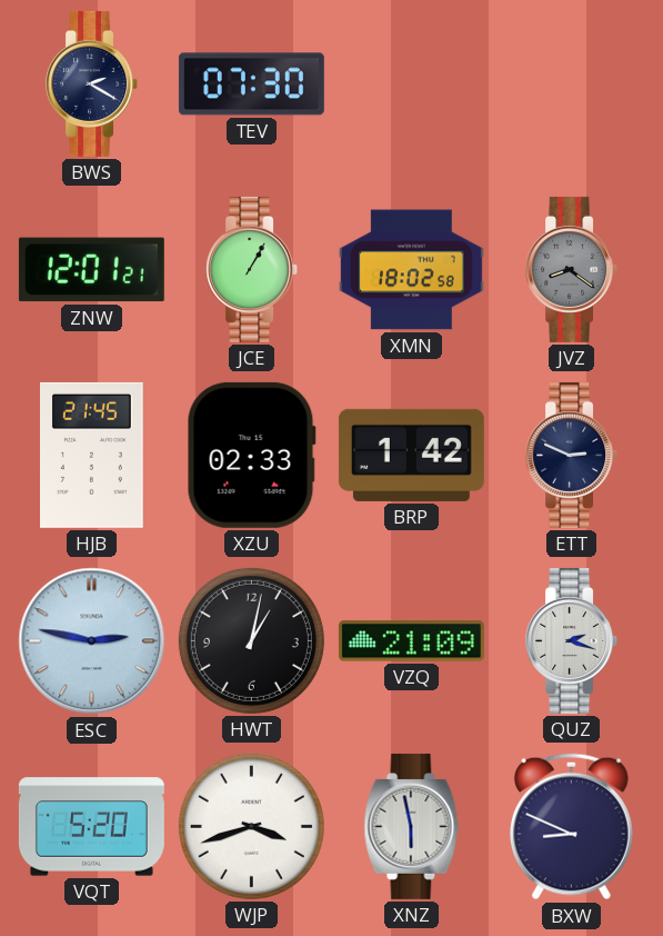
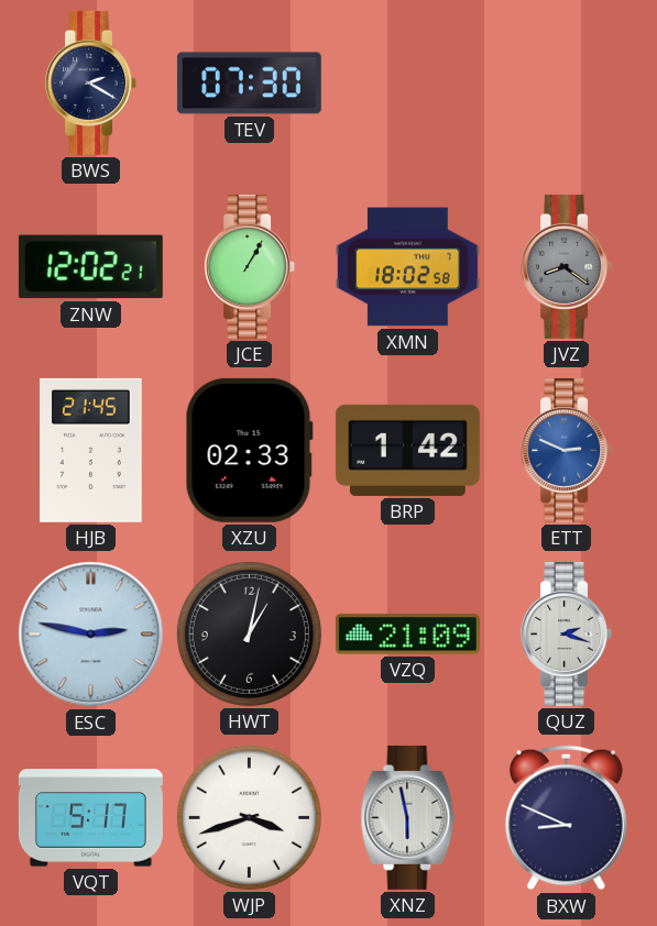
ZNW: 12:01 -> 12:02 (90, 267)
ETT dial: navy -> blue (567, 450)
VQT: 5:20 -> 5:17 (90, 818)
